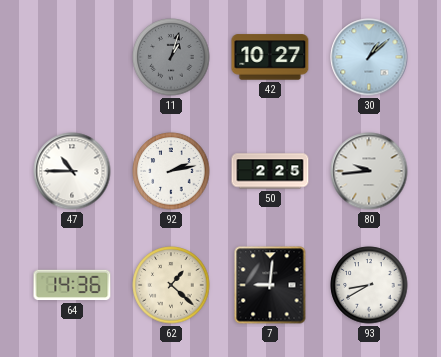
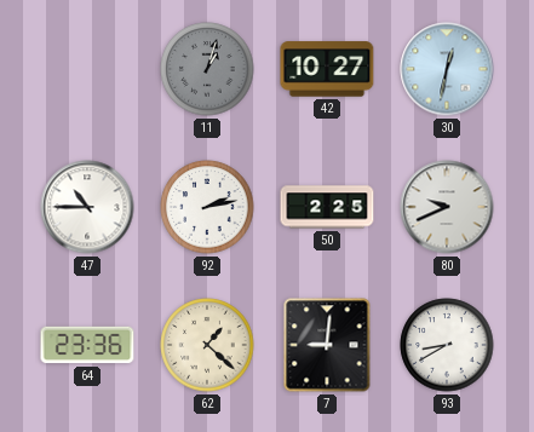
30: 1:08 -> 12:32 (447, 69)
80: 9:44 -> 9:41 (447, 207)
64: 14:36 -> 23:36 (87, 345)
